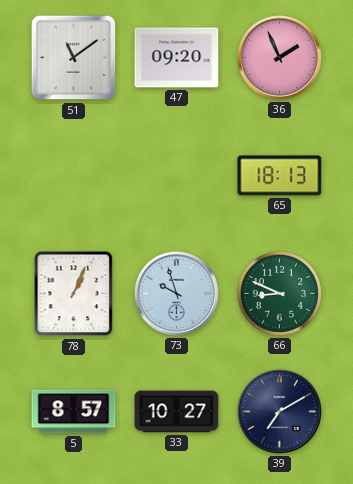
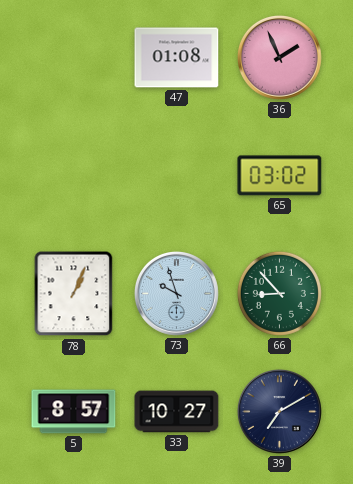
51: 11:09 -> none (74, 58)
47: 09:20 -> 01:08 (177, 58)
65: 18:13 -> 03:02 (280, 176)
66: 8:49 -> 8:53 (279, 293)
